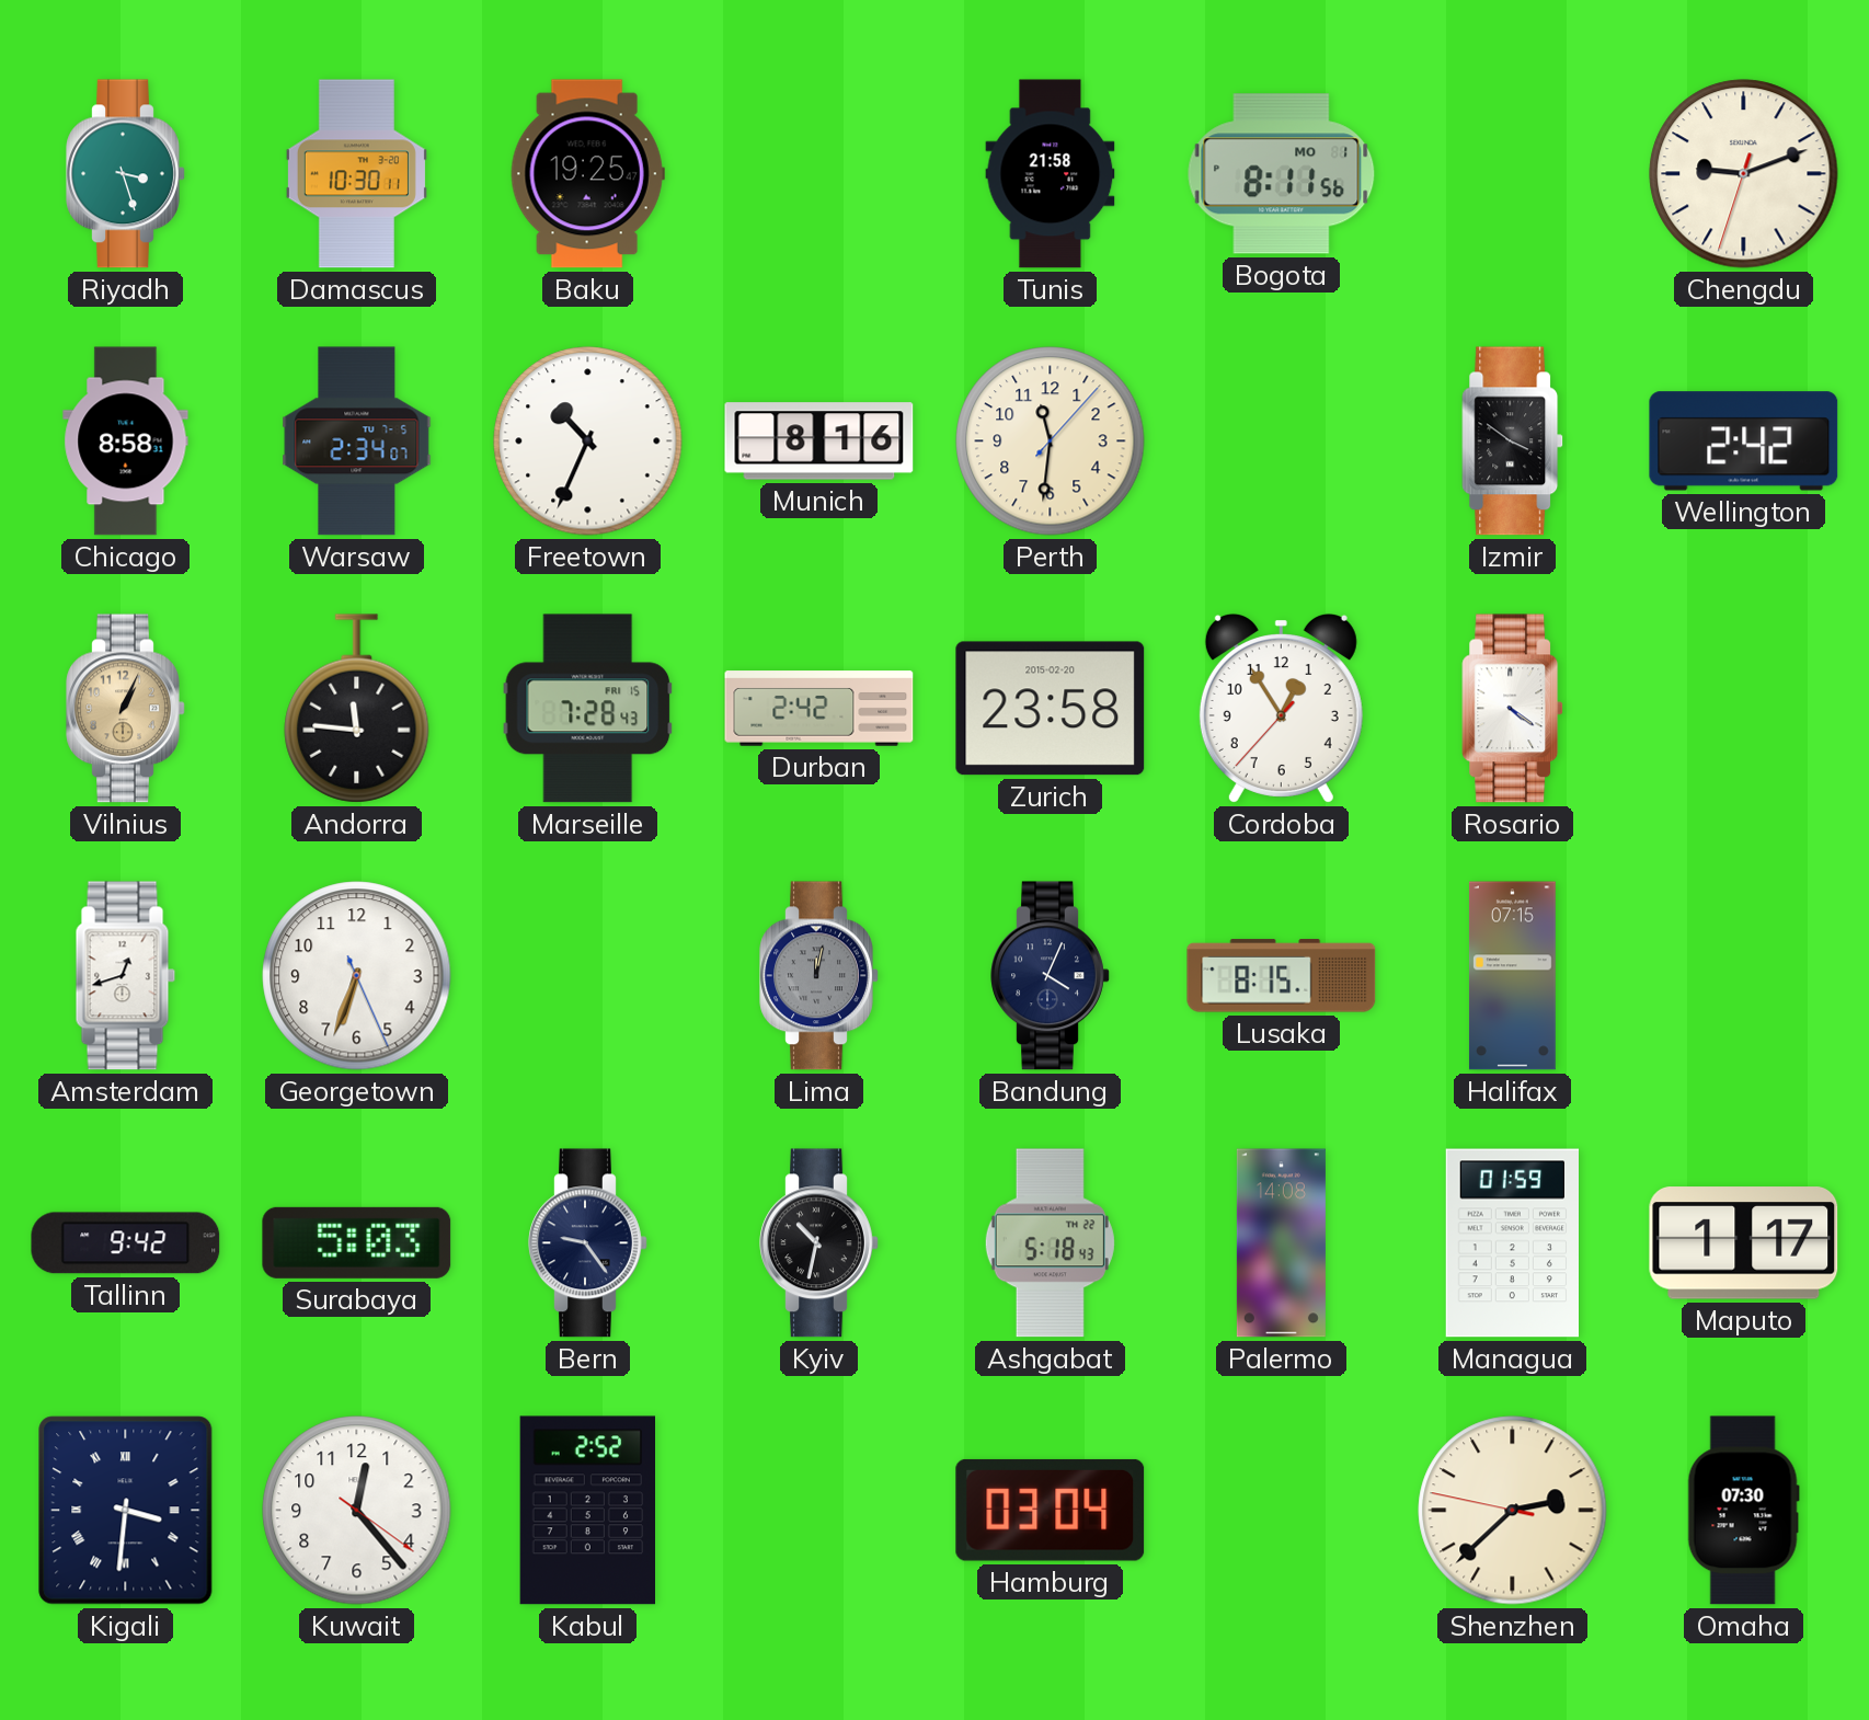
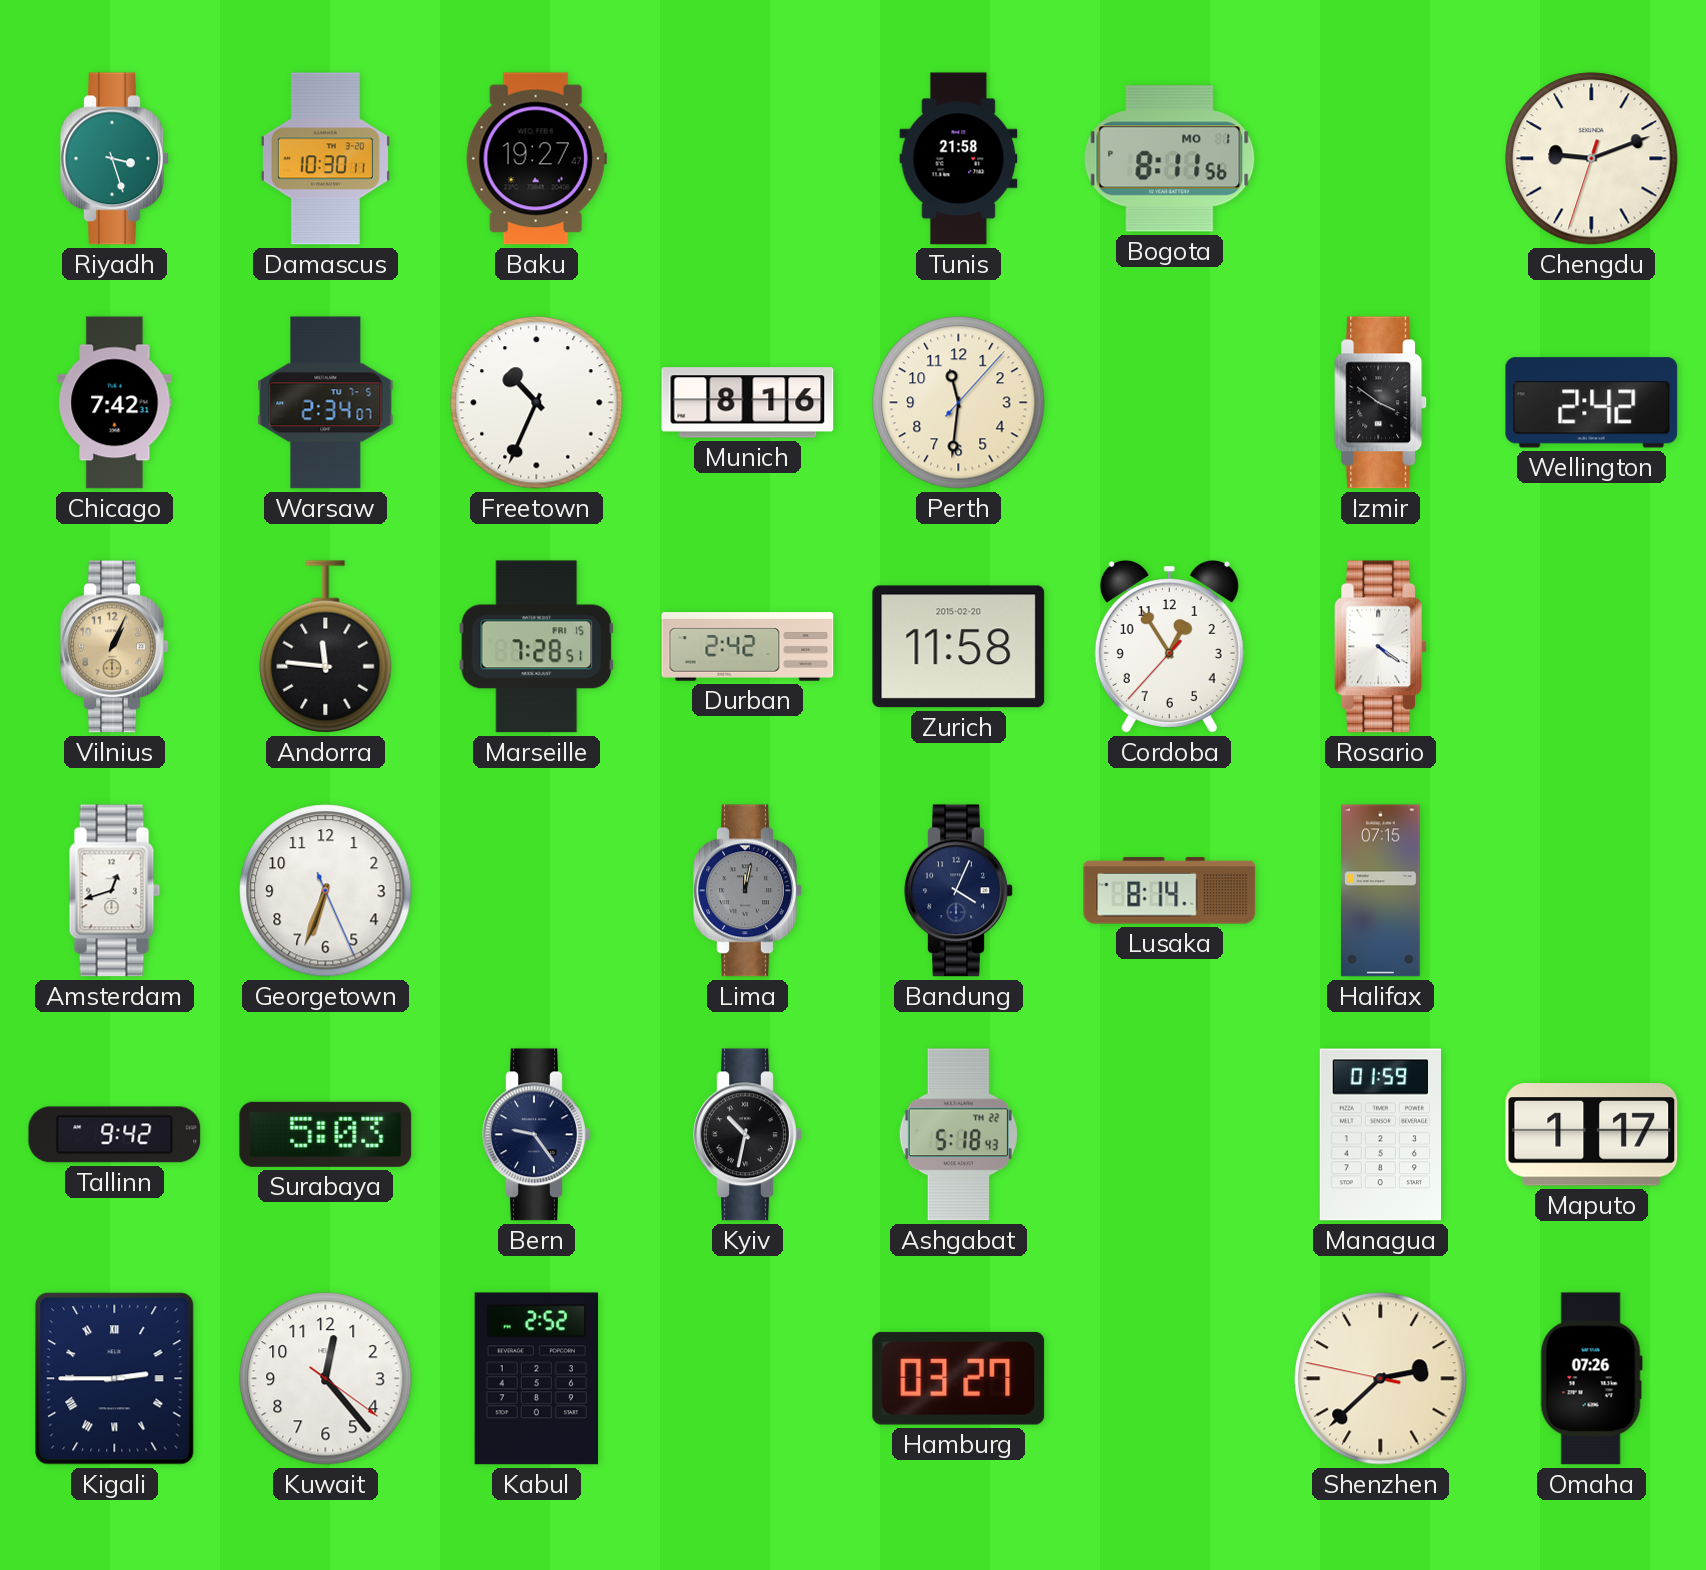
Baku: 19:25 -> 19:27 (536, 159)
Chicago: 8:58 -> 7:42 (115, 403)
Marseille: 7:28:43 -> 7:28:51 (537, 647)
Zurich: 23:58 -> 11:58 (959, 647)
Lusaka: 8:15 -> 8:14 (1170, 891)
Palermo: 14:08 -> none (1281, 1243)
Kigali: 3:31 -> 2:45 (115, 1379)
Hamburg: 03:04 -> 03:27 (959, 1378)
Omaha: 07:30 -> 07:26 (1591, 1379)
